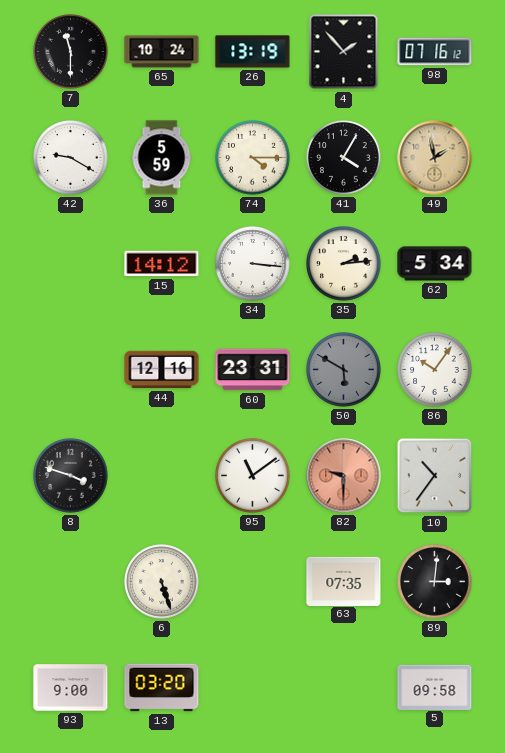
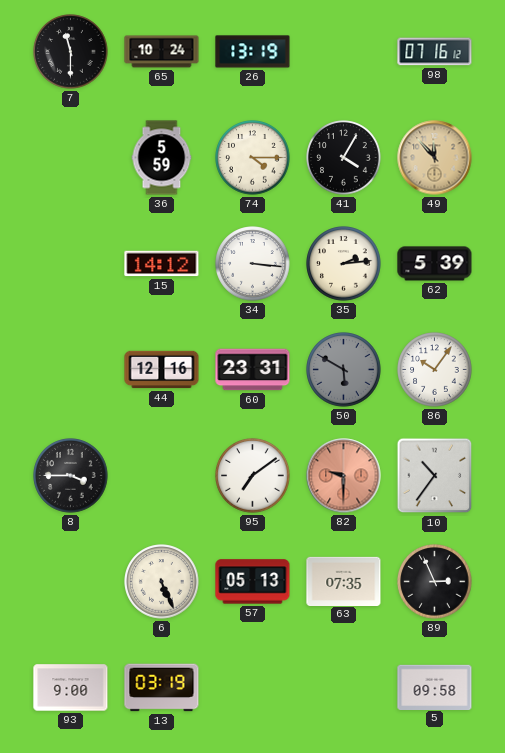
4: 1:53 -> none (344, 52)
42: 9:20 -> none (71, 158)
49: 1:58 -> 11:53 (435, 158)
62: 5:34 -> 5:39 (435, 264)
8: 3:48 -> 3:45 (71, 476)
95: 11:09 -> 7:09 (253, 476)
6: 5:27 -> 5:26 (162, 582)
57: none -> 05:13 (253, 582)
89: 3:01 -> 2:56 (435, 582)
13: 03:20 -> 03:19 (162, 688)
